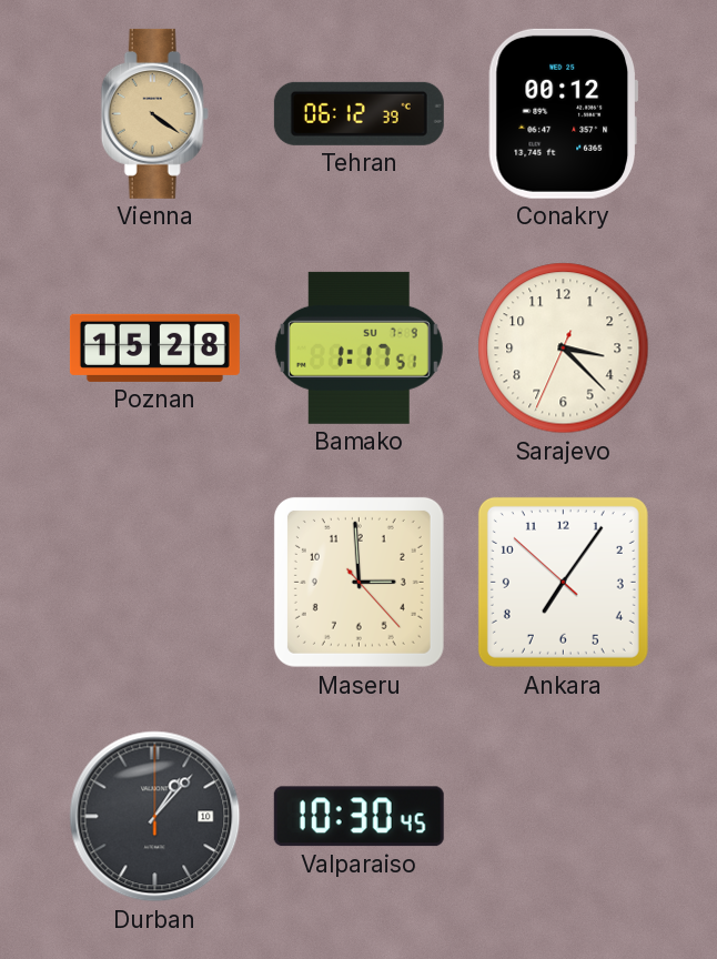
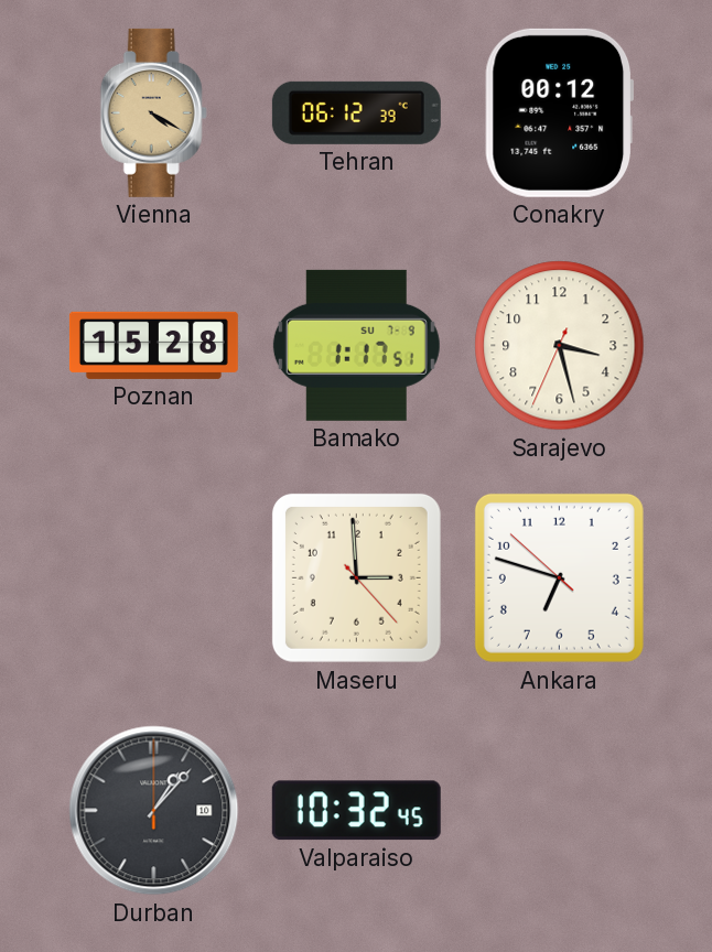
Vienna: 4:21 -> 4:20 (153, 112)
Sarajevo: 3:22 -> 3:27 (560, 346)
Ankara: 7:05 -> 6:47 (559, 577)
Valparaiso: 10:30 -> 10:32 (356, 811)
